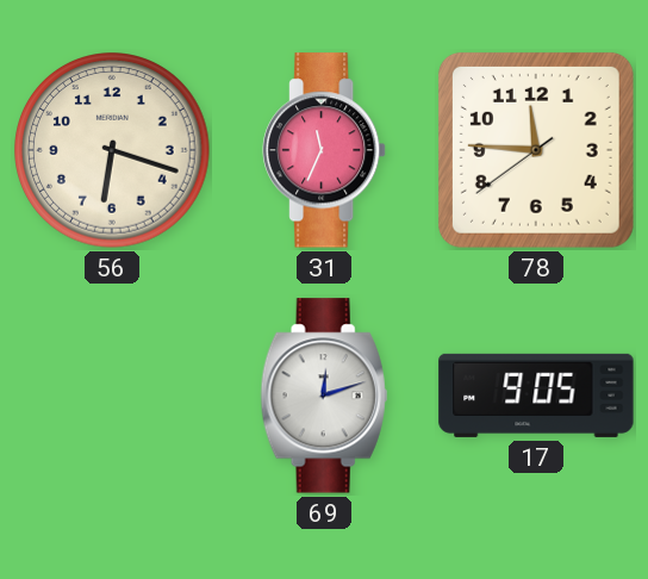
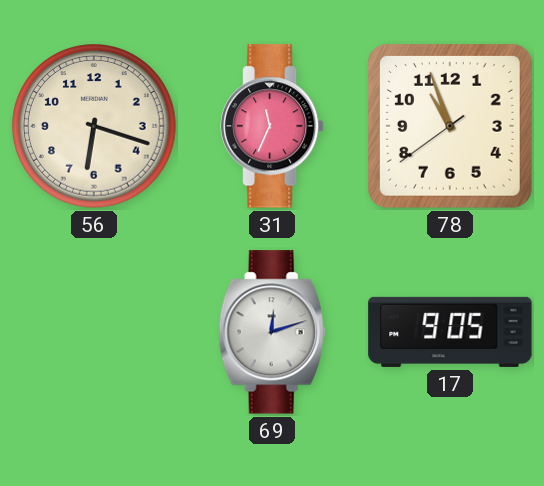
78: 11:45 -> 10:56 (450, 126)
